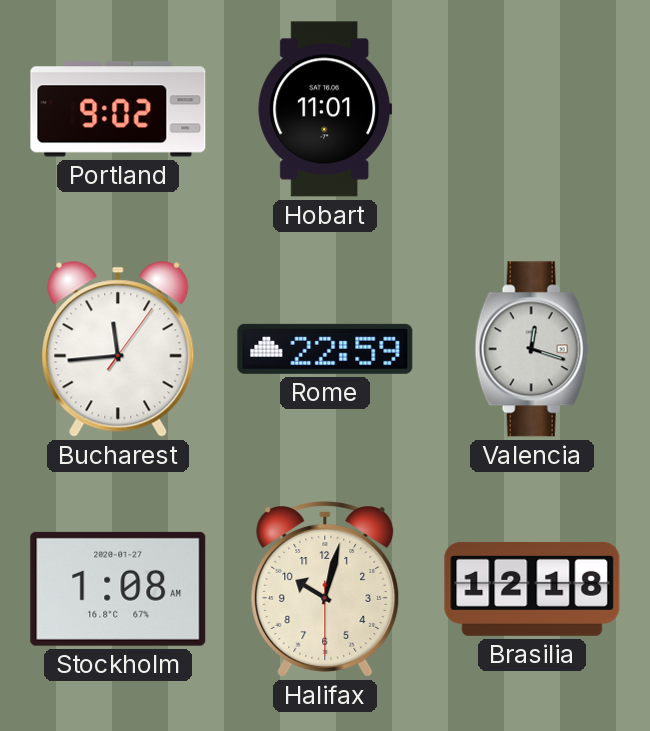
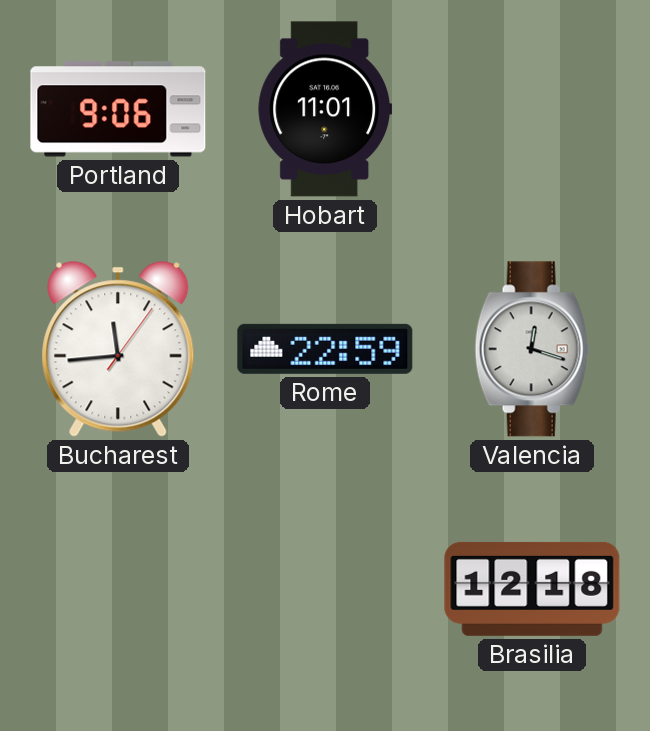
Portland: 9:02 -> 9:06 (118, 109)
Stockholm: 1:08 -> none (118, 589)
Halifax: 10:02 -> none (325, 590)
